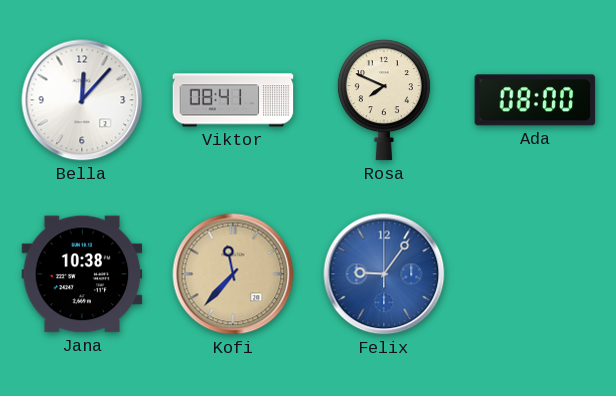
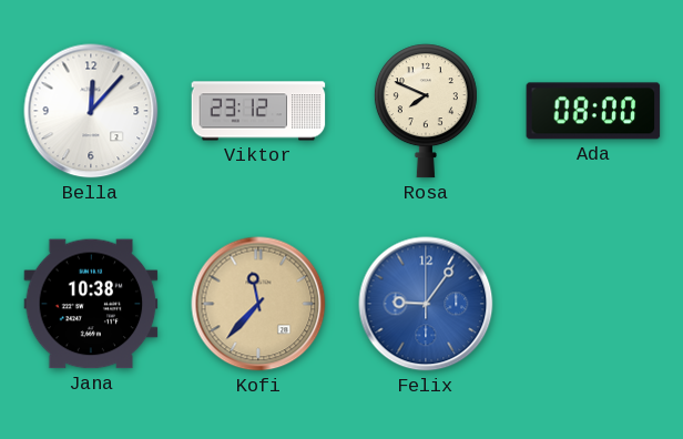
Viktor: 08:41 -> 23:12 (258, 111)
